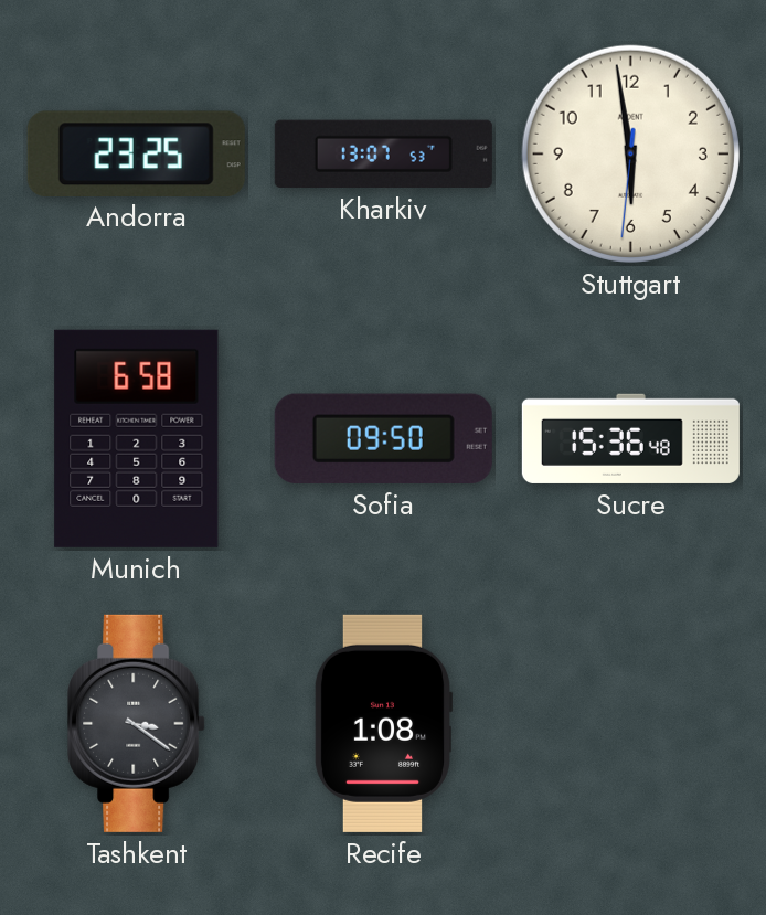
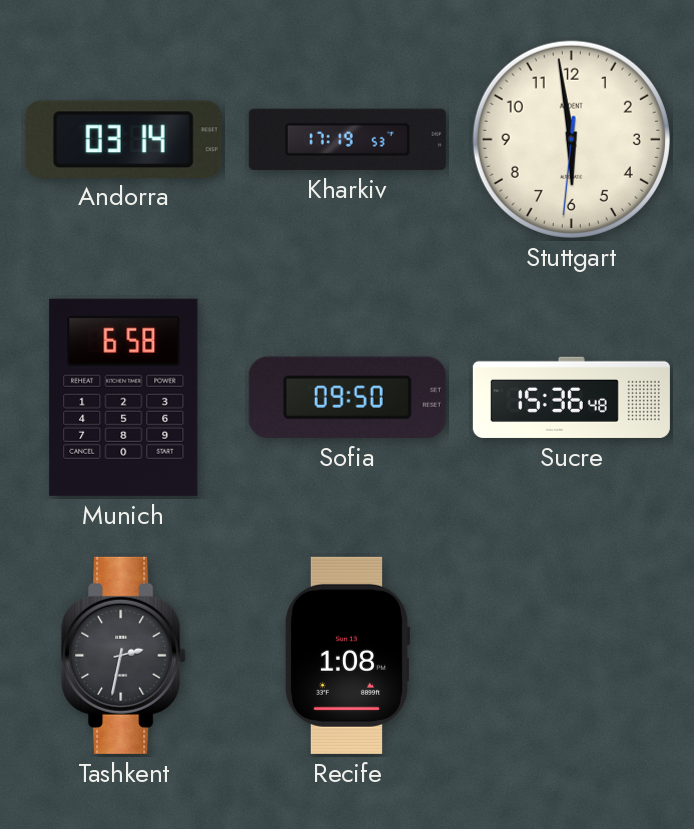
Andorra: 23:25 -> 03:14 (123, 139)
Kharkiv: 13:07 -> 17:19 (347, 139)
Tashkent: 3:21 -> 2:32 (124, 655)
